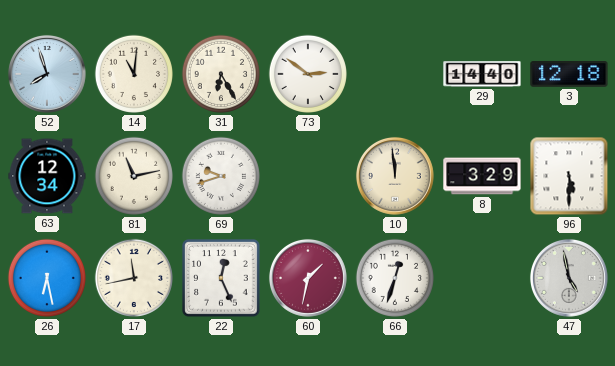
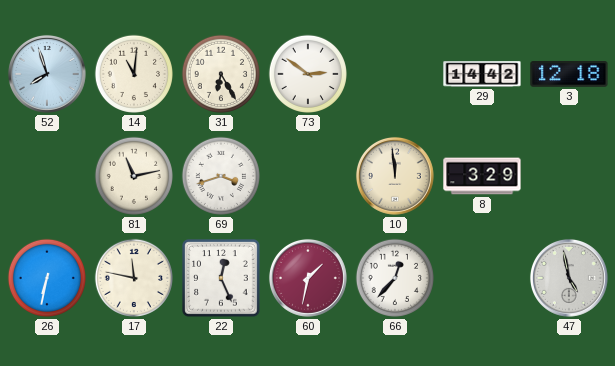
29: 14:40 -> 14:42 (482, 74)
63: 12:34 -> none (47, 176)
69: 9:42 -> 3:42 (221, 176)
96: 5:30 -> none (569, 176)
26: 6:28 -> 6:32 (47, 278)
17: 11:43 -> 11:47 (134, 278)
66: 12:33 -> 12:37 (395, 278)
